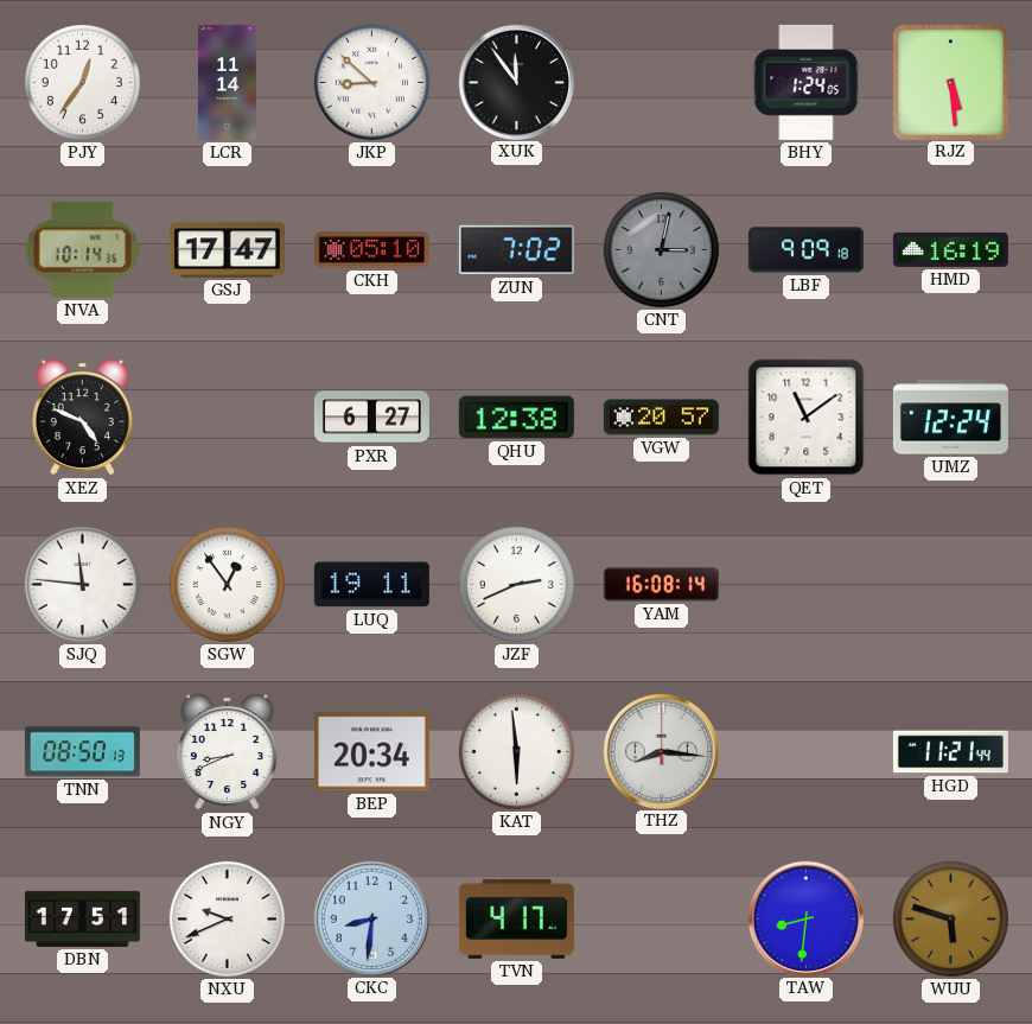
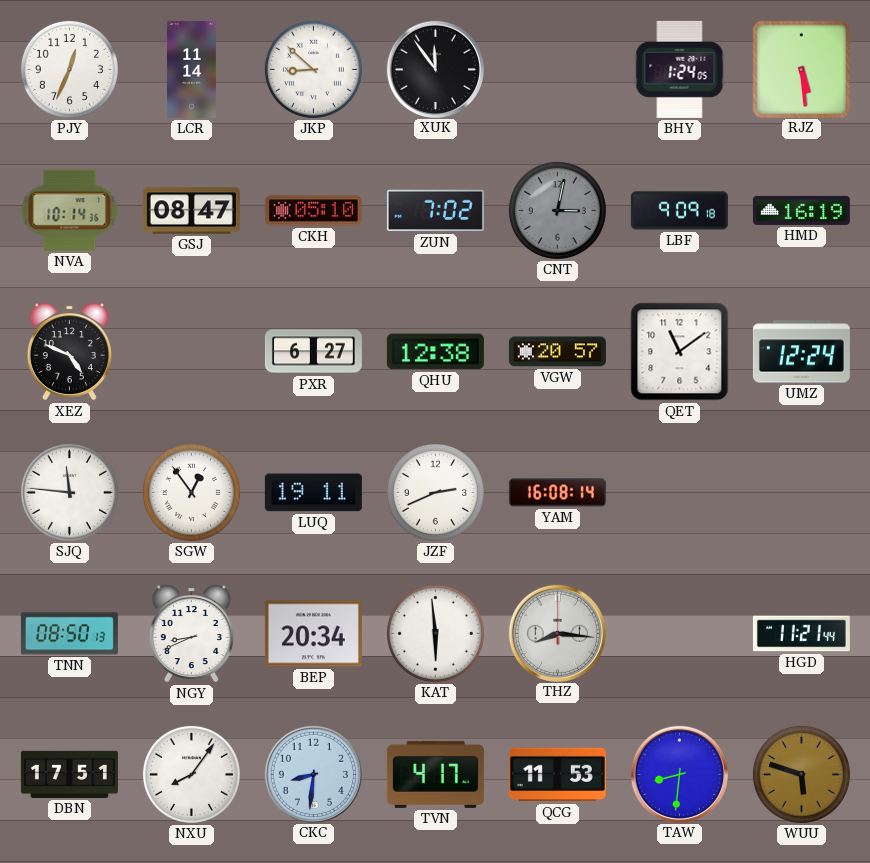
PJY: 12:36 -> 12:34 (69, 69)
GSJ: 17:47 -> 08:47 (191, 211)
NXU: 9:41 -> 8:06 (191, 774)
QCG: none -> 11:53 (557, 775)
